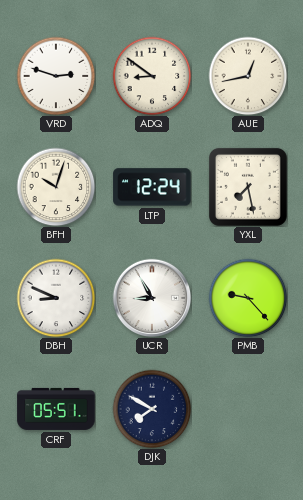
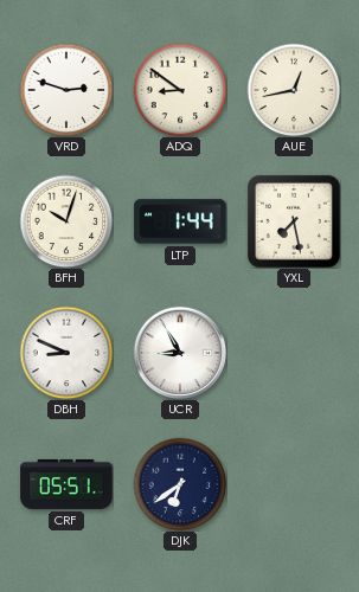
LTP: 12:24 -> 1:44 (180, 221)
PMB: 9:23 -> none (248, 298)
DJK: 7:50 -> 6:39 (180, 484)
